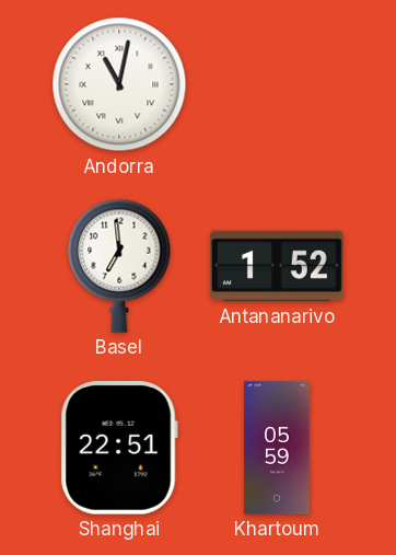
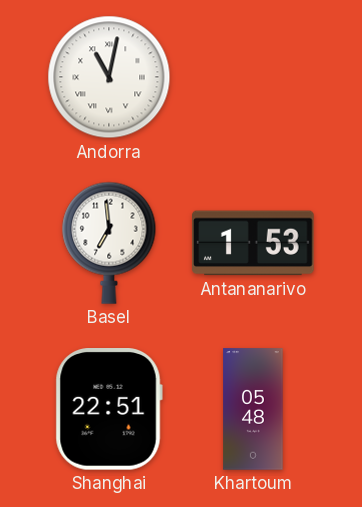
Antananarivo: 1:52 -> 1:53 (253, 243)
Khartoum: 05:59 -> 05:48 (253, 409)
